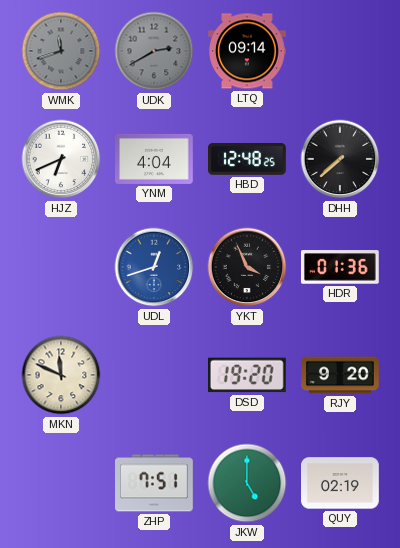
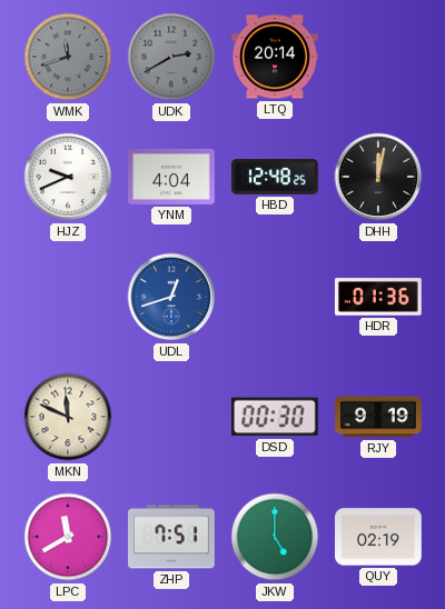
LTQ: 09:14 -> 20:14 (276, 57)
HJZ: 6:41 -> 9:41 (68, 177)
DHH: 7:38 -> 12:02 (378, 177)
YKT: 3:56 -> none (247, 267)
DSD: 19:20 -> 00:30 (275, 417)
RJY: 9:20 -> 9:19 (379, 417)
LPC: none -> 11:40 (68, 537)
